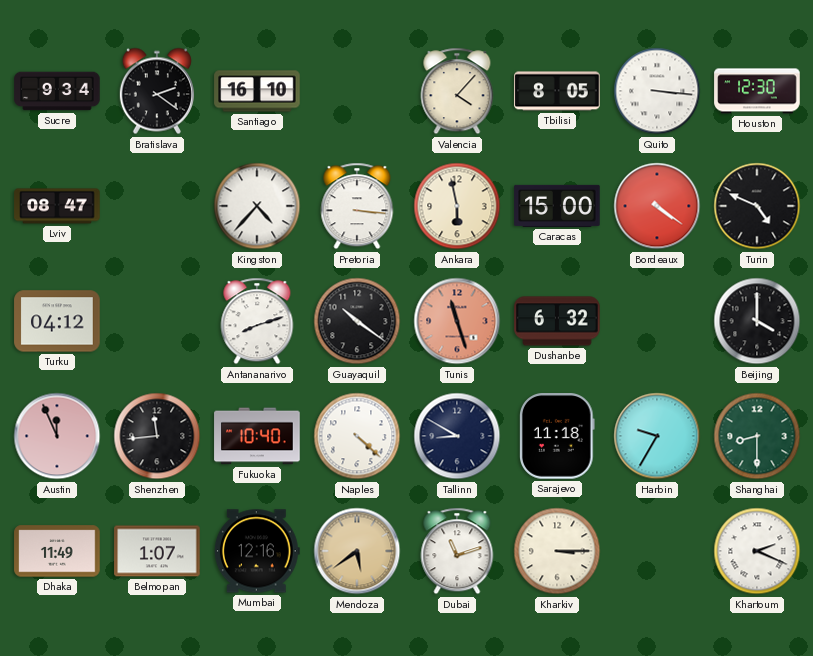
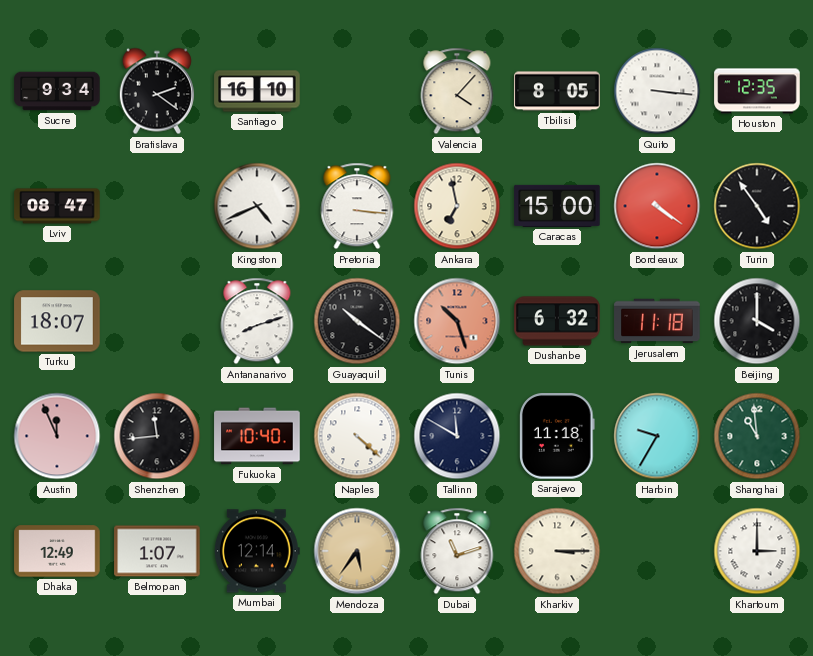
Houston: 12:30 -> 12:35 (757, 91)
Kingston: 4:37 -> 4:41 (257, 206)
Ankara: 5:58 -> 6:58 (457, 206)
Turin: 4:49 -> 4:54 (757, 206)
Turku: 04:12 -> 18:07 (57, 321)
Tunis: 11:27 -> 10:27 (457, 321)
Jerusalem: none -> 11:18 (657, 321)
Tallinn: 8:50 -> 11:50 (457, 436)
Shanghai: 8:30 -> 10:59 (757, 436)
Dhaka: 11:49 -> 12:49 (57, 551)
Mumbai: 12:16 -> 12:14 (257, 551)
Mendoza: 5:39 -> 5:36 (357, 551)
Khartoum: 2:19 -> 3:00 (757, 551)
